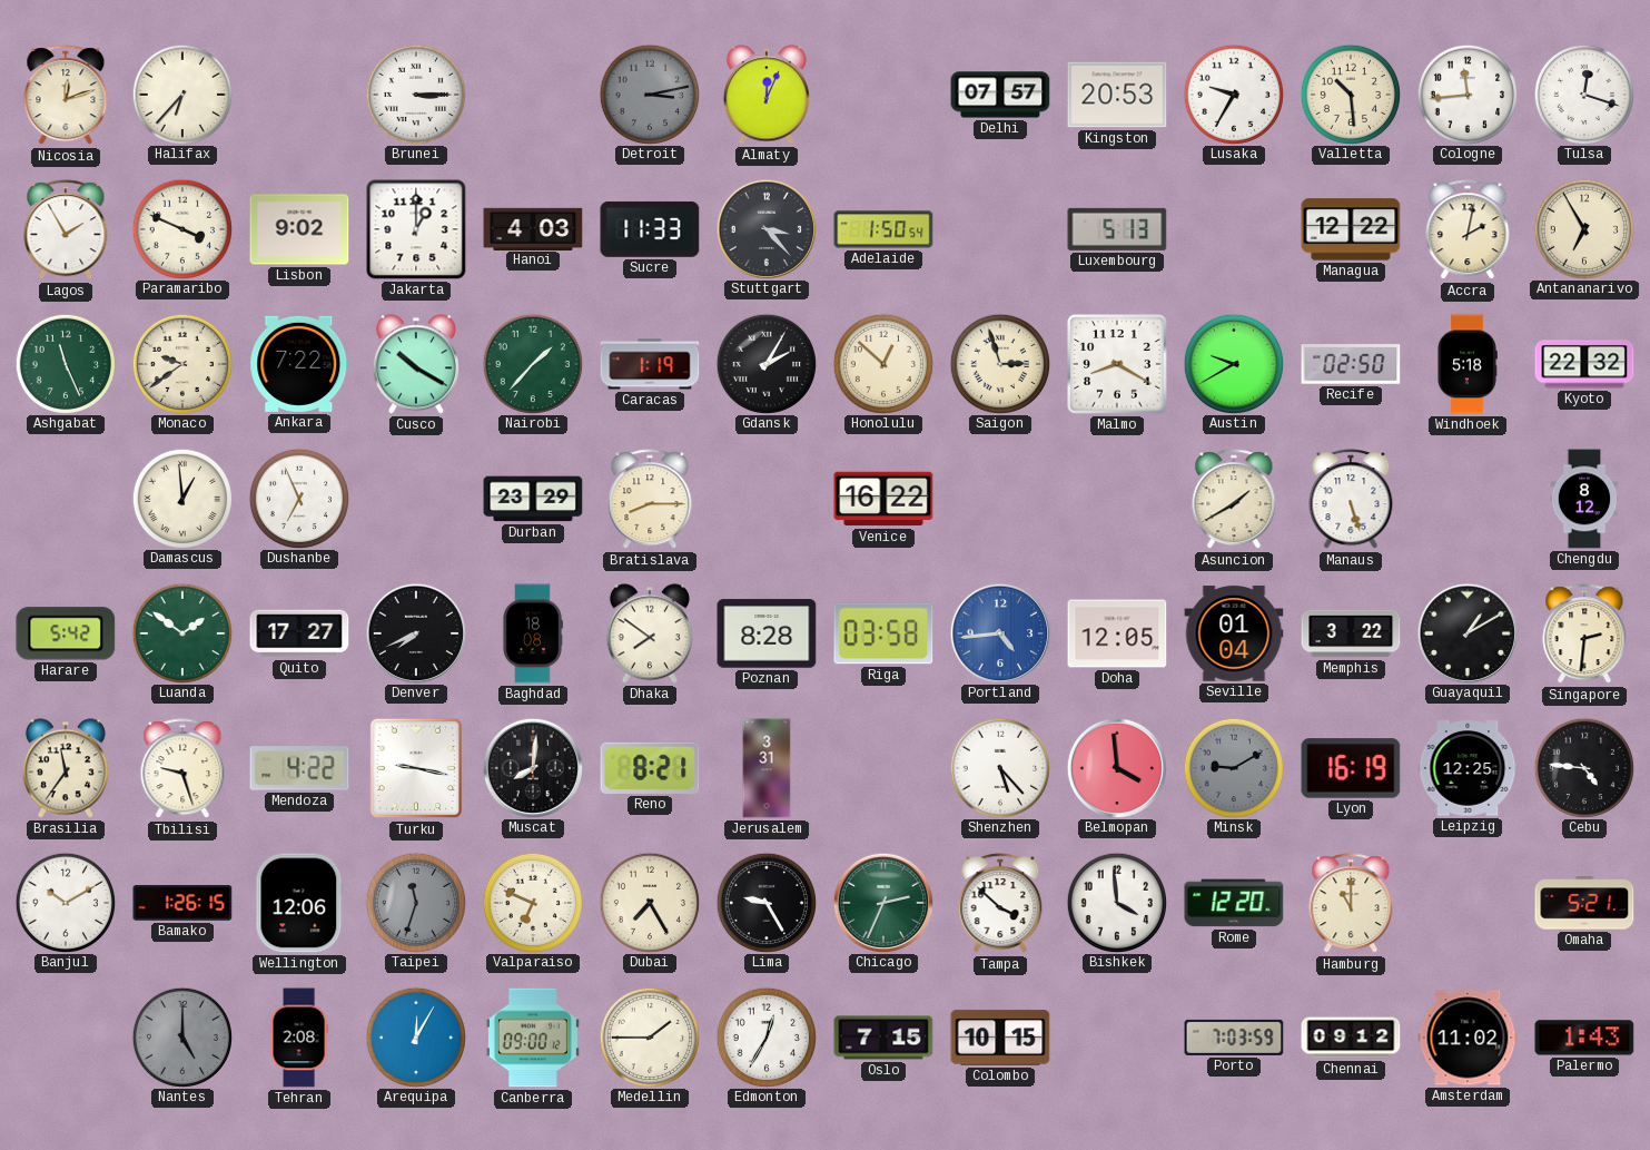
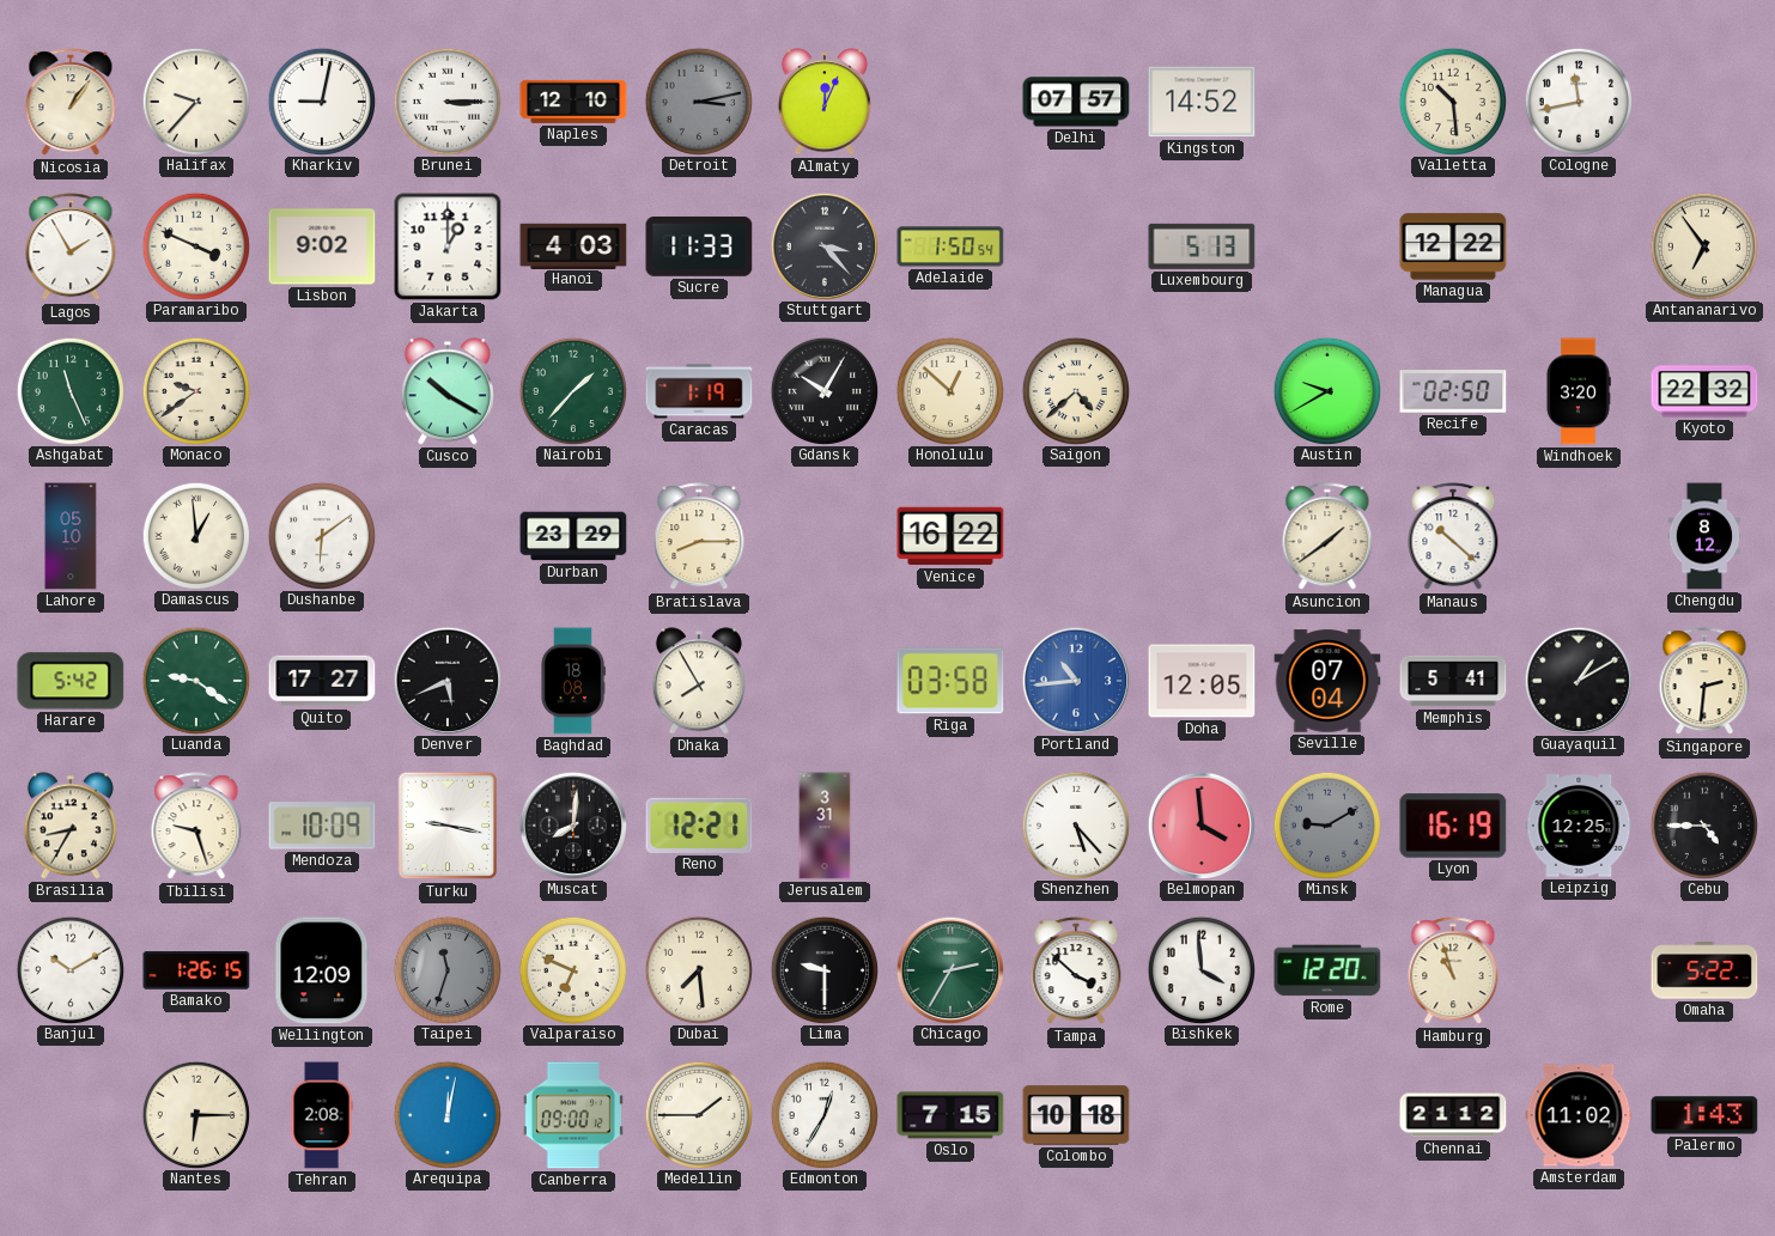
Nicosia: 12:12 -> 1:06 (71, 103)
Halifax: 6:37 -> 9:37 (195, 101)
Kharkiv: none -> 9:02 (321, 101)
Naples: none -> 12:10 (573, 102)
Kingston: 20:53 -> 14:52 (1202, 102)
Lusaka: 9:35 -> none (1233, 94)
Cologne: 11:44 -> 11:43 (1578, 101)
Tulsa: 12:18 -> none (1583, 94)
Accra: 2:02 -> none (1468, 230)
Antananarivo: 6:55 -> 6:54 (1703, 245)
Ankara: 7:22 -> none (299, 364)
Gdansk: 2:05 -> 10:05 (823, 390)
Saigon: 2:57 -> 4:38 (1075, 390)
Malmo: 8:20 -> none (1117, 364)
Windhoek: 5:18 -> 3:20 (1579, 391)
Lahore: none -> 05:10 (71, 536)
Dushanbe: 6:56 -> 6:09 (321, 535)
Asuncion: 1:40 -> 1:39 (1327, 537)
Manaus: 5:27 -> 10:22 (1453, 537)
Luanda: 1:51 -> 9:21 (195, 680)
Denver: 7:41 -> 5:41 (446, 680)
Dhaka: 7:51 -> 7:55 (699, 681)
Poznan: 8:28 -> none (767, 633)
Portland: 4:44 -> 10:44 (1075, 680)
Seville: 01:04 -> 07:04 (1327, 681)
Memphis: 3:22 -> 5:41 (1453, 681)
Brasilia: 11:36 -> 8:35 (71, 826)
Mendoza: 4:22 -> 10:09 (322, 826)
Reno: 8:21 -> 12:21 (699, 826)
Cebu: 4:46 -> 4:45 (1703, 824)
Wellington: 12:06 -> 12:09 (322, 970)
Dubai: 7:25 -> 7:29 (698, 969)
Lima: 9:25 -> 9:30 (823, 969)
Chicago: 2:34 -> 2:35 (949, 969)
Hamburg: 11:00 -> 10:57 (1453, 972)
Omaha: 5:21 -> 5:22 (1704, 970)
Nantes: 5:00 -> 6:15 (195, 1114)
Nantes dial: grey -> cream (195, 1114)
Arequipa: 12:05 -> 12:02 (446, 1114)
Colombo: 10:15 -> 10:18 (1076, 1115)
Porto: 7:03 -> none (1234, 1038)
Chennai: 09:12 -> 21:12 (1453, 1115)
